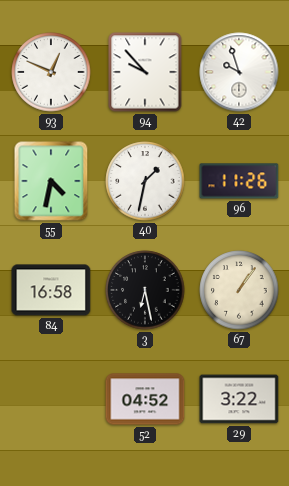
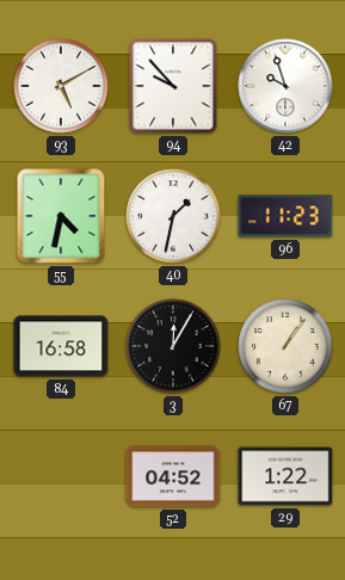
93: 12:49 -> 5:10 (61, 86)
96: 11:26 -> 11:23 (285, 216)
3: 6:28 -> 12:05 (173, 346)
29: 3:22 -> 1:22 (285, 476)
